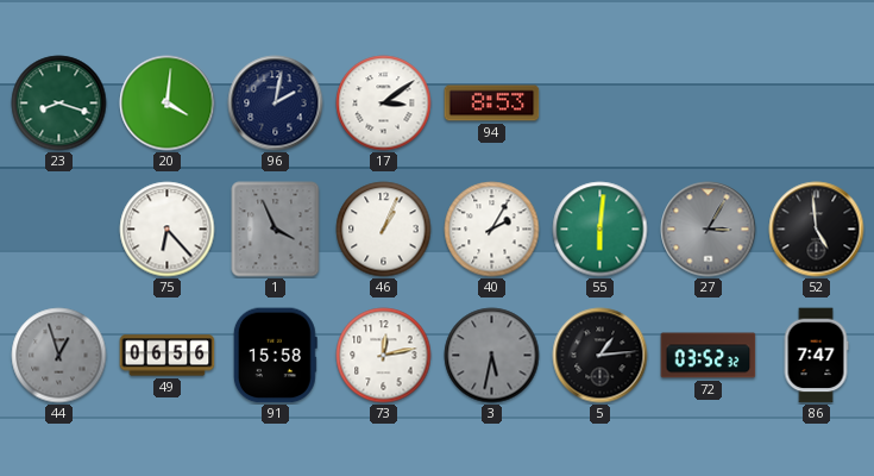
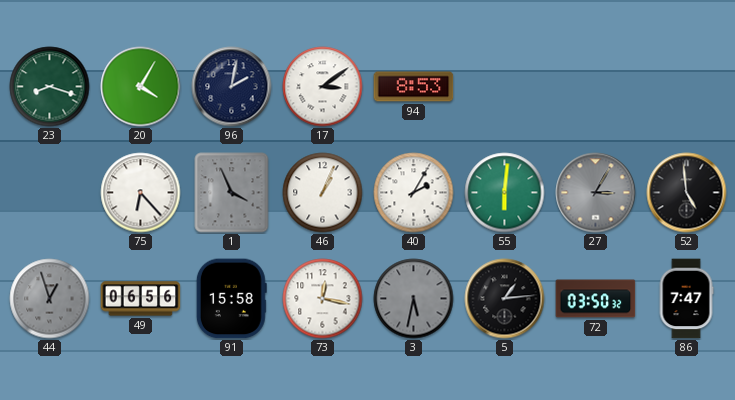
20: 4:01 -> 4:05 (141, 87)
73: 12:13 -> 12:17 (323, 299)
72: 03:52 -> 03:50 (596, 299)
